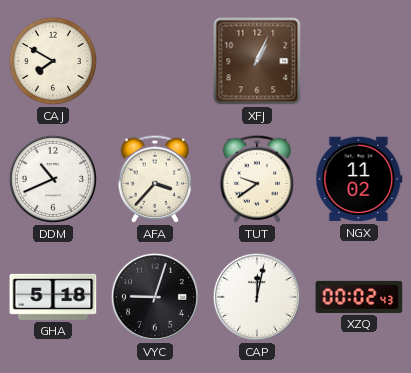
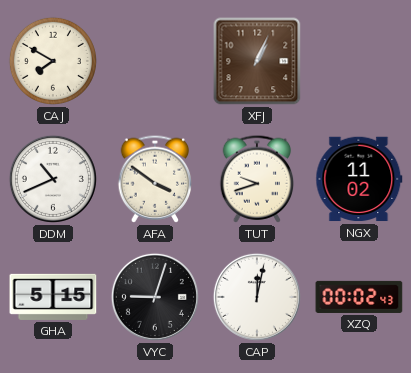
AFA: 3:37 -> 3:51 (155, 179)
TUT: 9:39 -> 9:42 (257, 179)
GHA: 5:18 -> 5:15 (53, 297)
